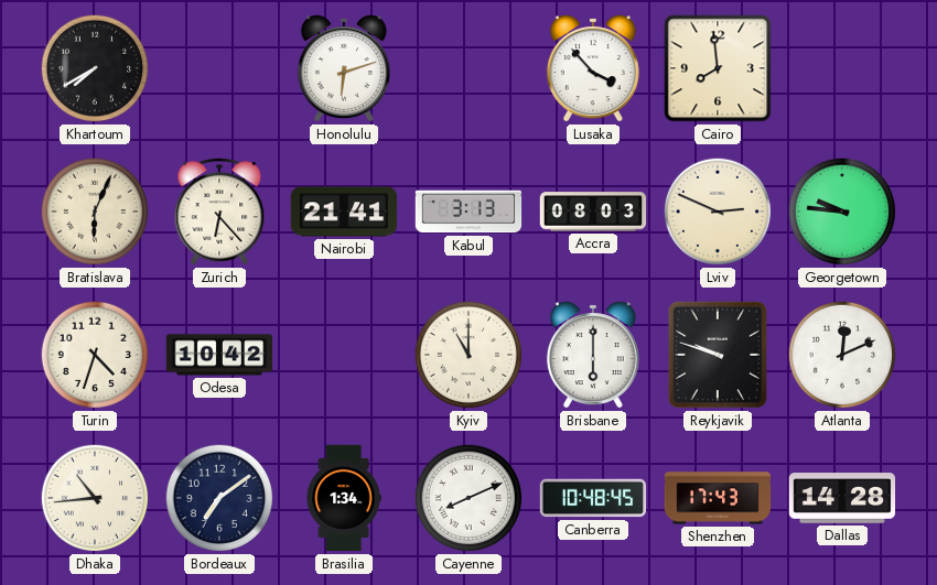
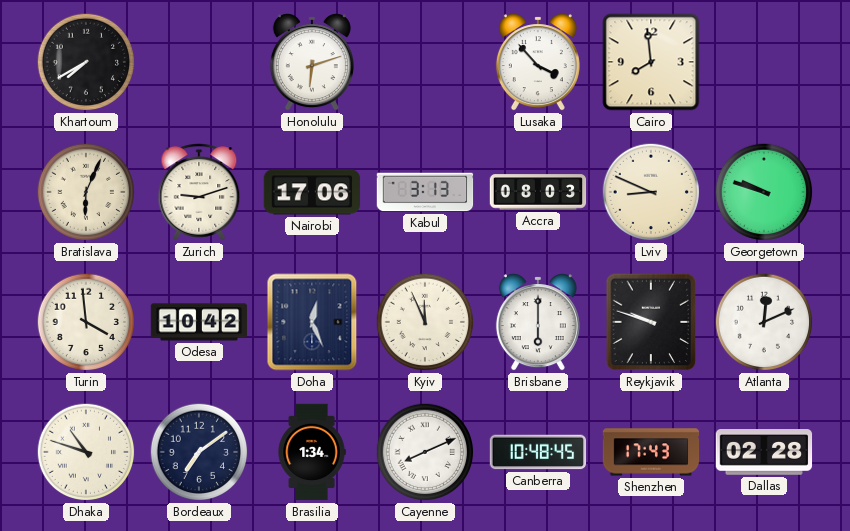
Zurich: 6:23 -> 9:12 (199, 192)
Nairobi: 21:41 -> 17:06 (312, 192)
Lviv: 2:49 -> 8:49 (651, 192)
Georgetown: 9:46 -> 9:48 (764, 192)
Turin: 4:33 -> 3:59 (86, 322)
Doha: none -> 12:26 (312, 322)
Kyiv: 11:00 -> 11:56 (425, 322)
Dhaka: 10:44 -> 10:48 (86, 452)
Dallas: 14:28 -> 02:28 (764, 452)
